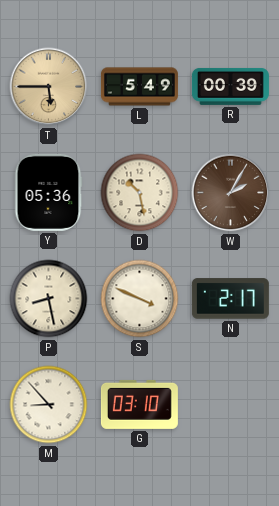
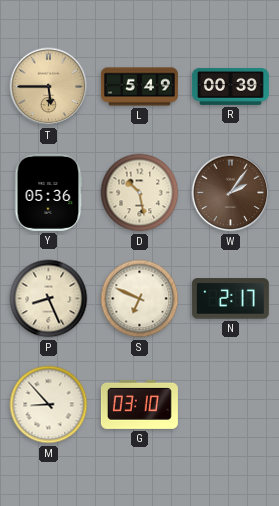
W: 2:05 -> 2:06 (231, 193)
P: 8:28 -> 8:26 (49, 299)
S: 3:49 -> 6:49 (140, 299)
